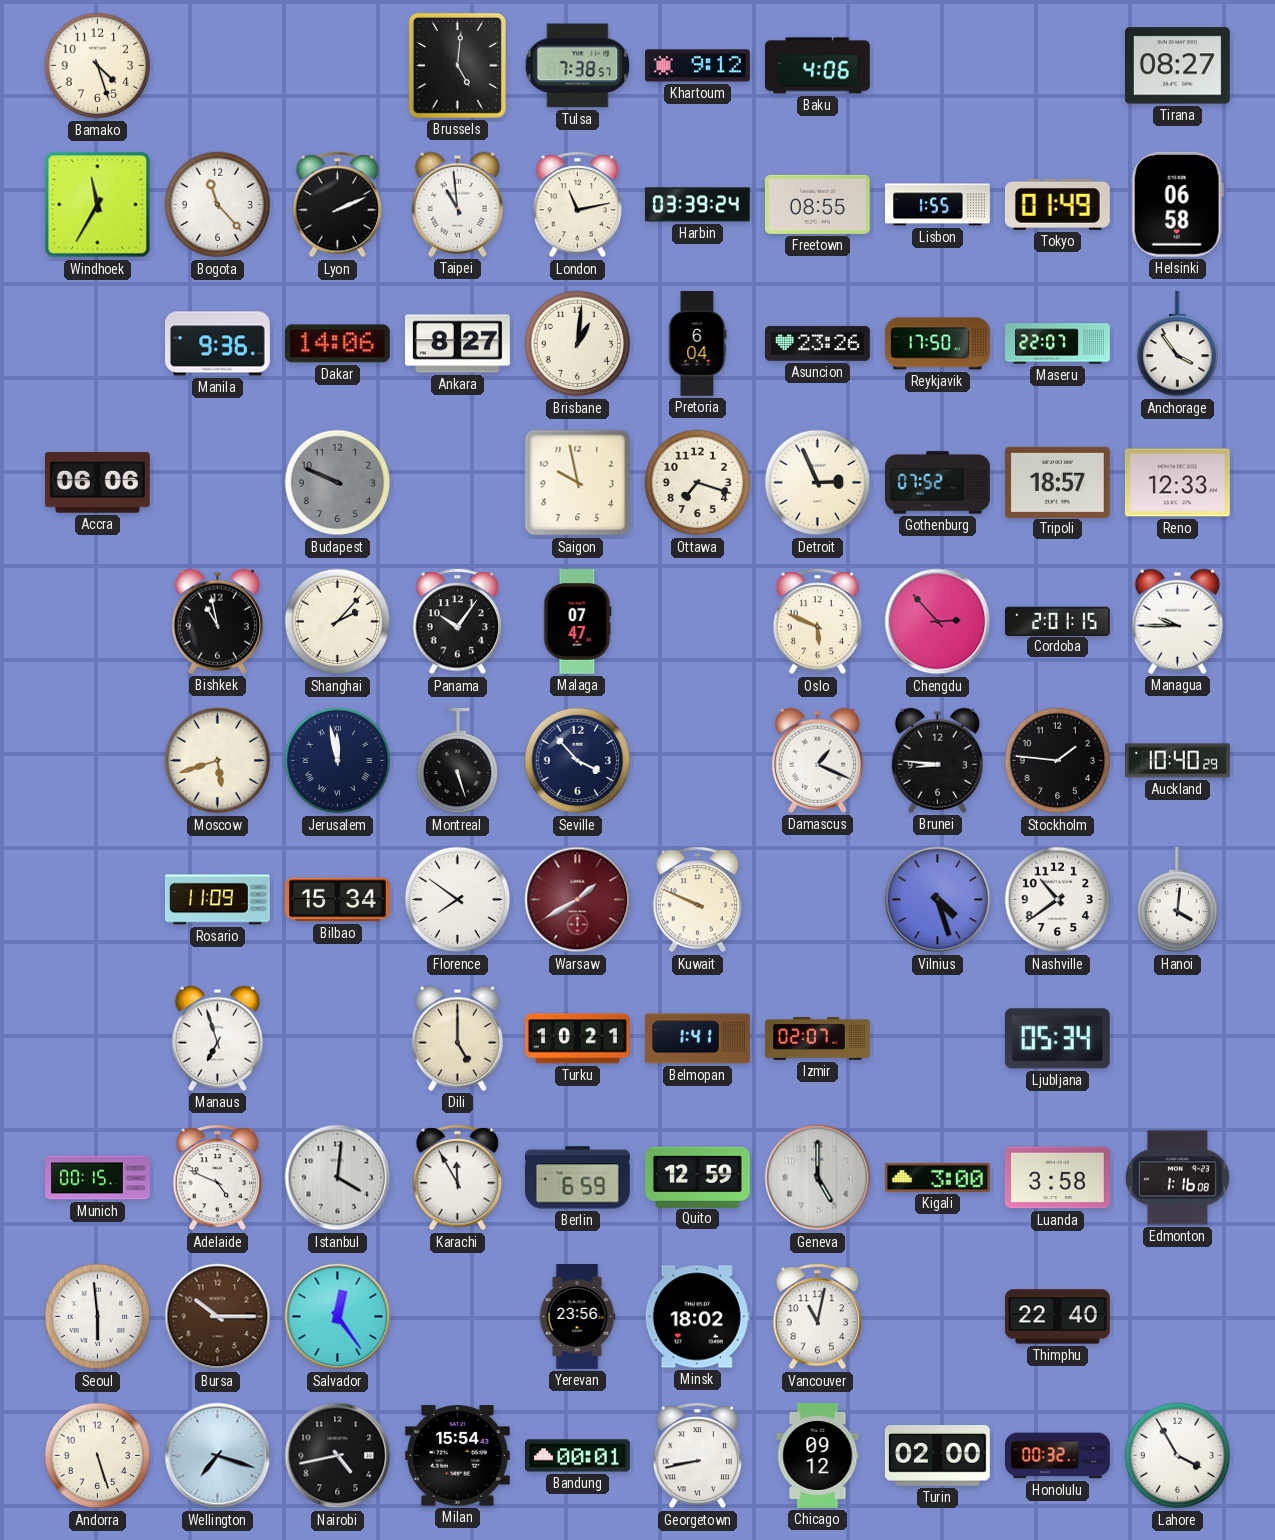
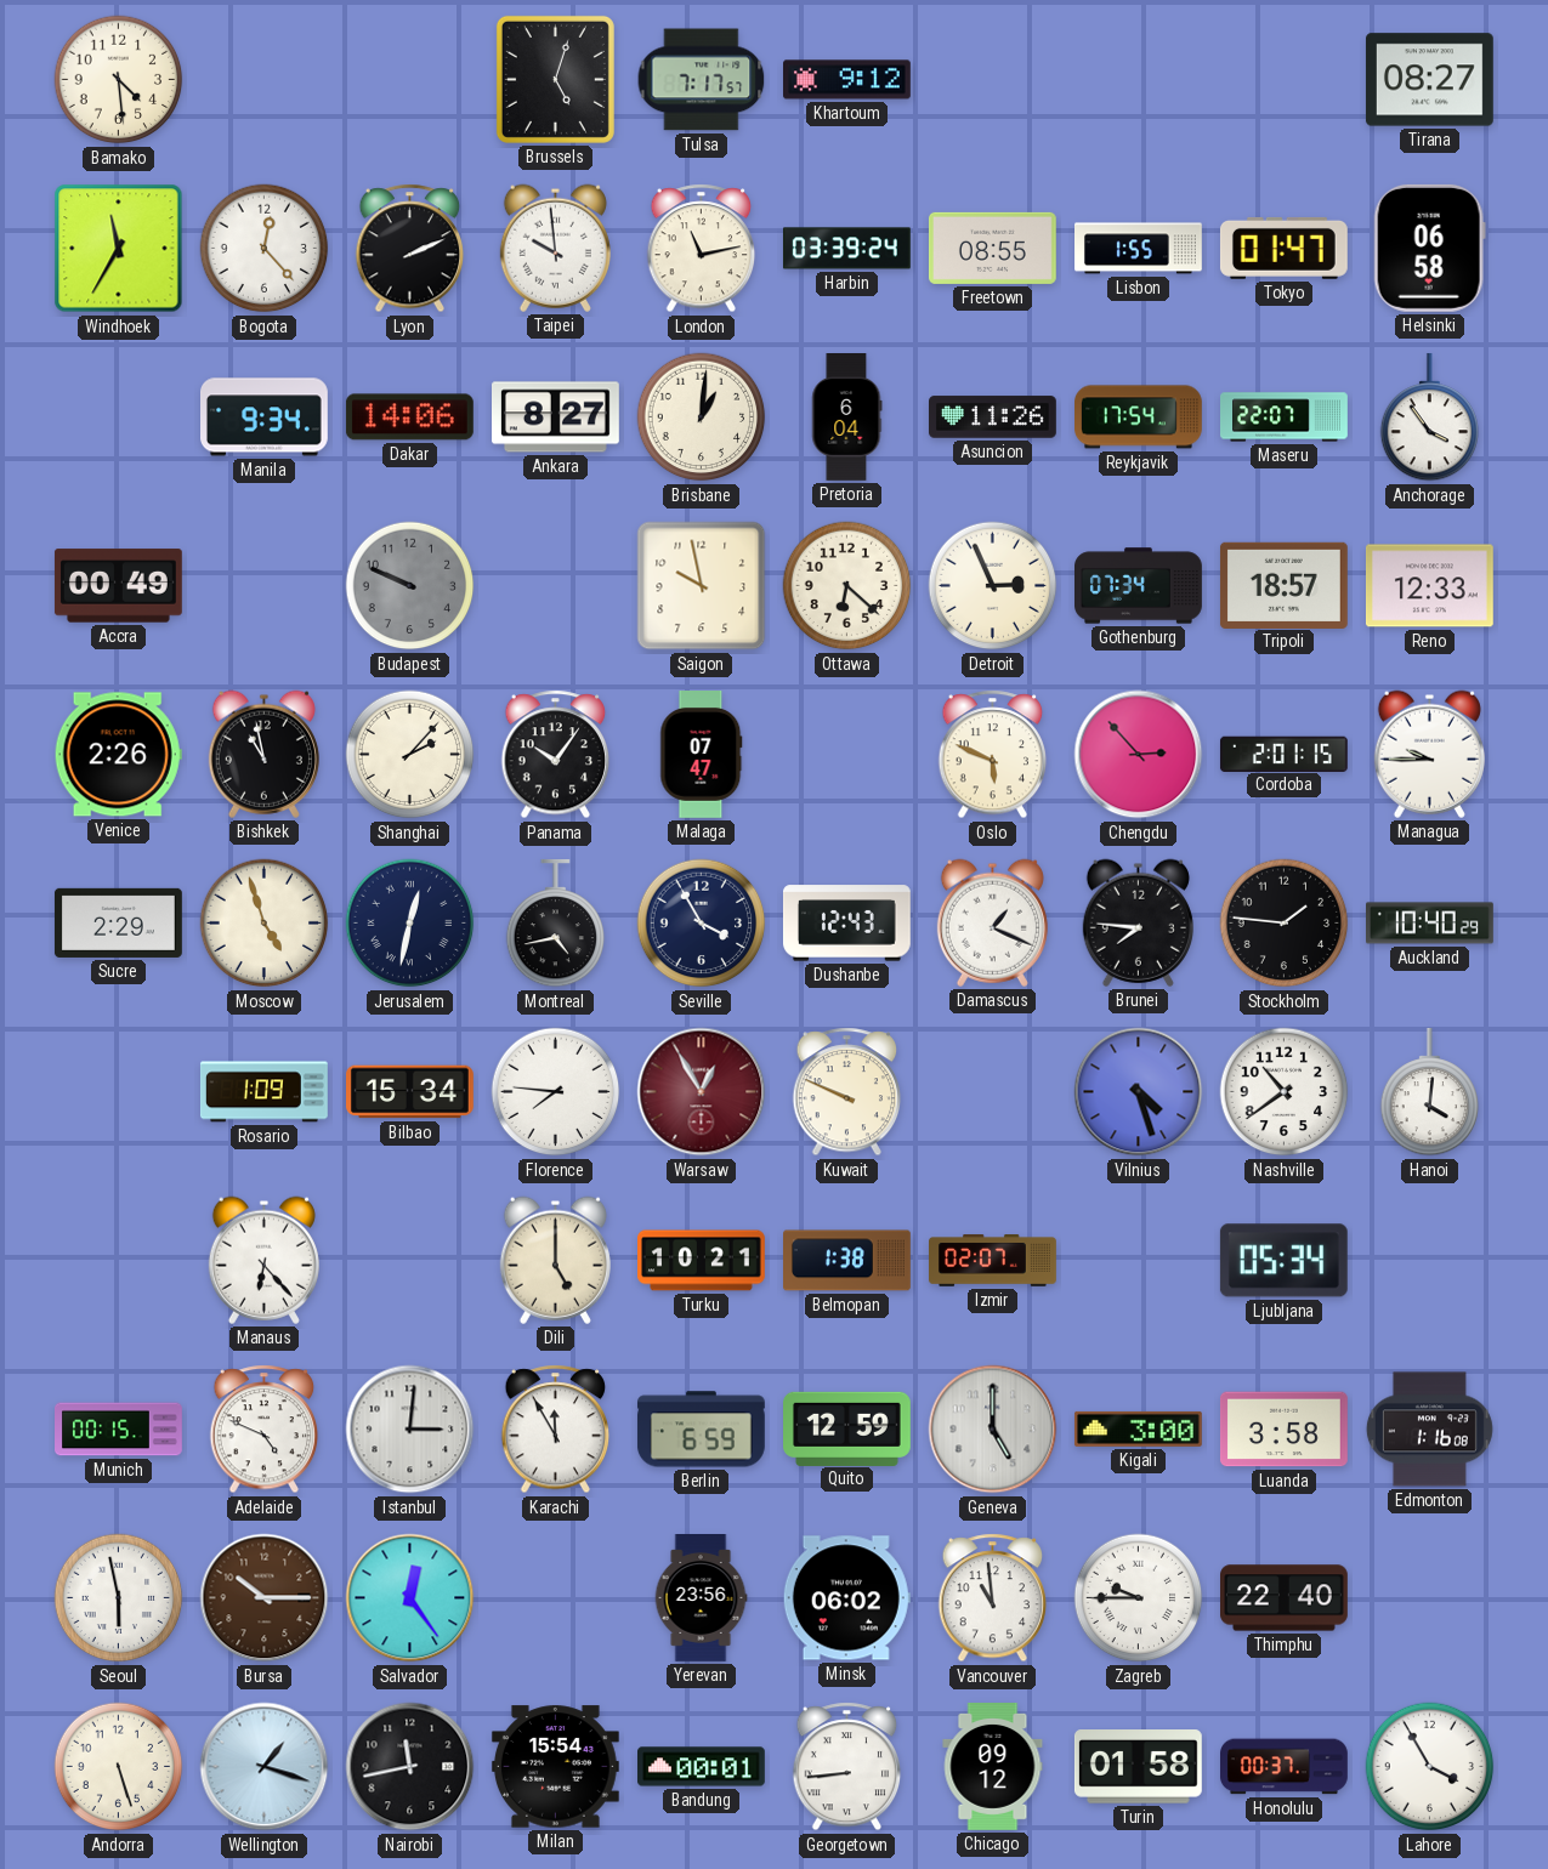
Bamako: 4:27 -> 4:29 (119, 80)
Brussels: 5:01 -> 5:03 (555, 79)
Tulsa: 7:38 -> 7:17 (702, 80)
Baku: 4:06 -> none (817, 66)
Bogota: 11:23 -> 12:23 (265, 249)
Taipei: 10:59 -> 9:59 (555, 248)
Tokyo: 01:49 -> 01:47 (1283, 248)
Manila: 9:36 -> 9:34 (265, 417)
Asuncion: 23:26 -> 11:26 (993, 417)
Reykjavik: 17:50 -> 17:54 (1139, 417)
Accra: 06:06 -> 00:49 (118, 586)
Ottawa: 7:18 -> 6:22 (847, 586)
Gothenburg: 07:52 -> 07:34 (1139, 586)
Venice: none -> 2:26 (118, 755)
Sucre: none -> 2:29 (118, 922)
Moscow: 5:42 -> 4:57 (265, 924)
Jerusalem: 11:58 -> 12:32 (410, 924)
Montreal: 5:27 -> 4:43 (556, 924)
Seville: 3:53 -> 3:55 (702, 924)
Dushanbe: none -> 12:43 (846, 924)
Brunei: 8:46 -> 7:46 (1138, 922)
Rosario: 11:09 -> 1:09 (265, 1092)
Florence: 7:51 -> 7:46 (556, 1092)
Warsaw: 1:40 -> 12:55 (702, 1092)
Manaus: 6:57 -> 6:23 (263, 1260)
Belmopan: 1:41 -> 1:38 (847, 1261)
Istanbul: 4:01 -> 3:01 (410, 1430)
Seoul: 5:59 -> 5:58 (119, 1598)
Minsk: 18:02 -> 06:02 (846, 1598)
Vancouver: 11:02 -> 10:59 (993, 1598)
Zagreb: none -> 9:45 (1139, 1598)
Wellington: 7:18 -> 1:18 (265, 1767)
Nairobi: 4:43 -> 11:43 (410, 1767)
Georgetown: 8:43 -> 8:44 (847, 1767)
Turin: 02:00 -> 01:58 (1138, 1767)
Honolulu: 00:32 -> 00:37 (1285, 1767)
